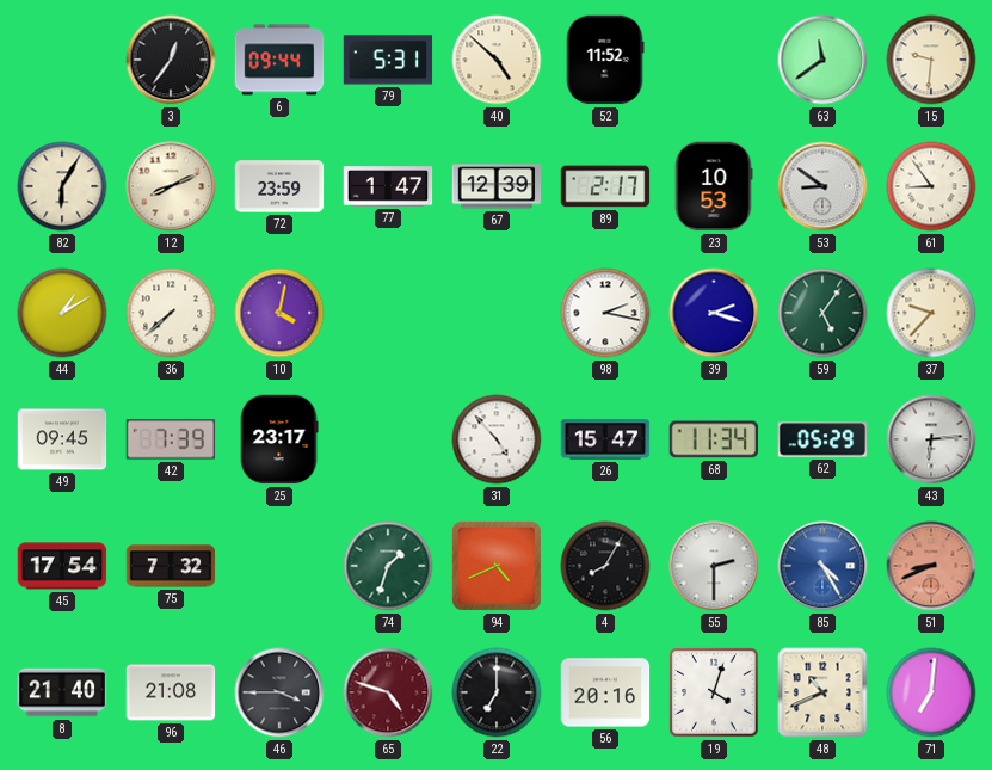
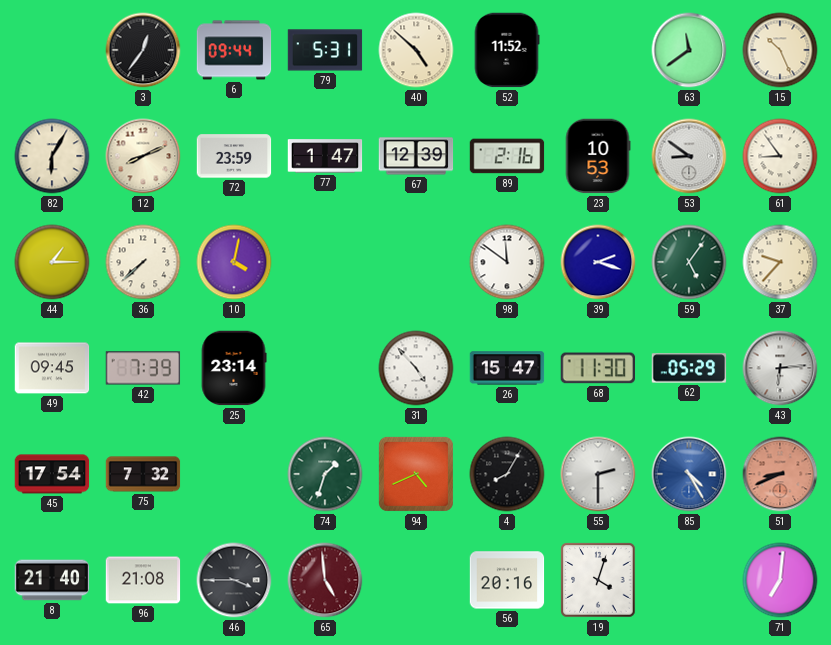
15: 9:31 -> 10:26 (780, 50)
89: 2:17 -> 2:16 (507, 156)
44: 1:10 -> 1:15 (52, 262)
98: 2:17 -> 11:51 (507, 262)
25: 23:17 -> 23:14 (234, 368)
68: 11:34 -> 11:30 (597, 368)
65: 4:48 -> 4:59 (325, 580)
22: 7:00 -> none (497, 692)
48: 10:41 -> none (822, 692)
